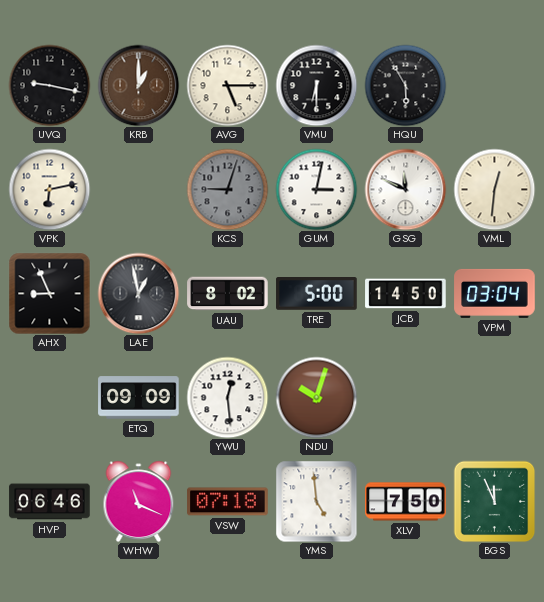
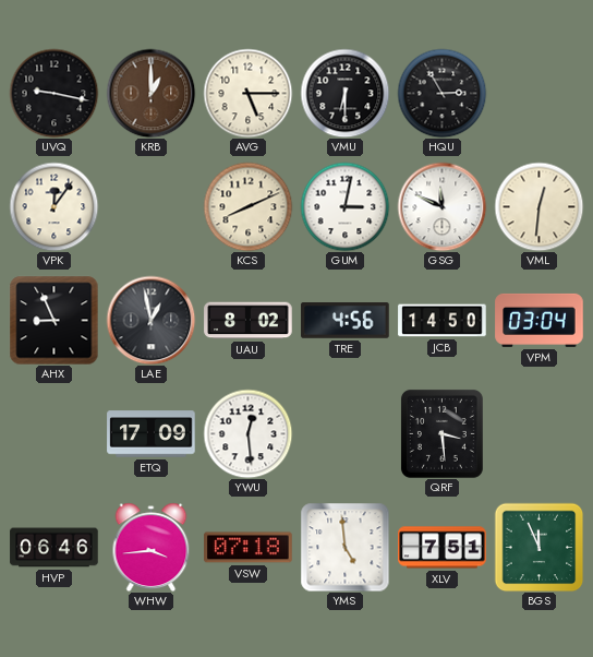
HQU: 5:55 -> 2:55 (441, 93)
VPK: 6:13 -> 12:06 (53, 206)
KCS: 9:03 -> 8:11 (247, 206)
KCS dial: grey -> cream (247, 206)
TRE: 5:00 -> 4:56 (346, 321)
ETQ: 09:09 -> 17:09 (152, 434)
NDU: 10:03 -> none (316, 397)
QRF: none -> 3:29 (441, 433)
WHW: 11:19 -> 3:44 (152, 547)
XLV: 7:50 -> 7:51 (443, 548)
